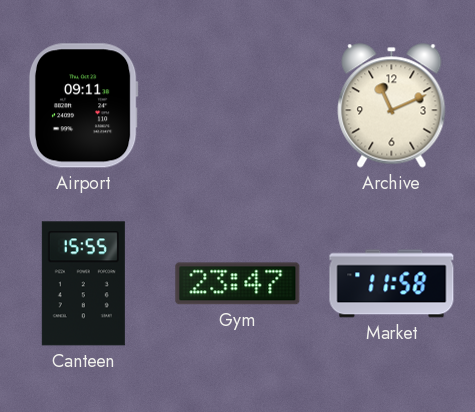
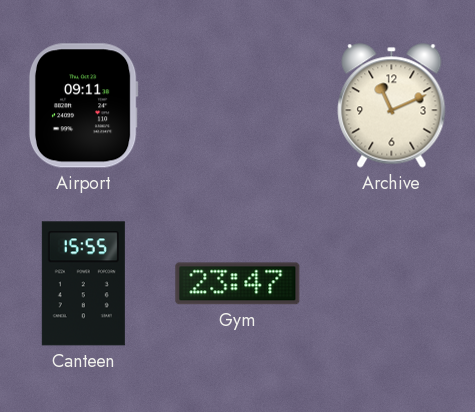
Market: 11:58 -> none (392, 284)
